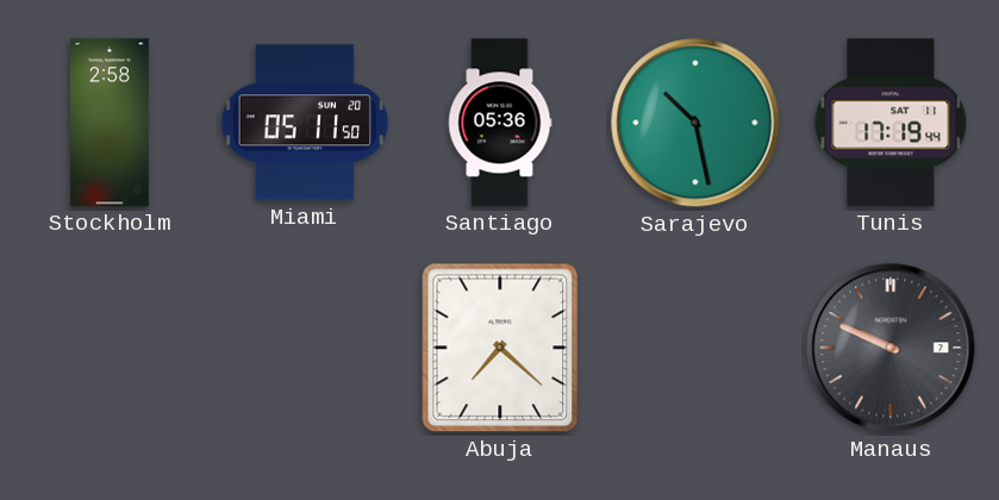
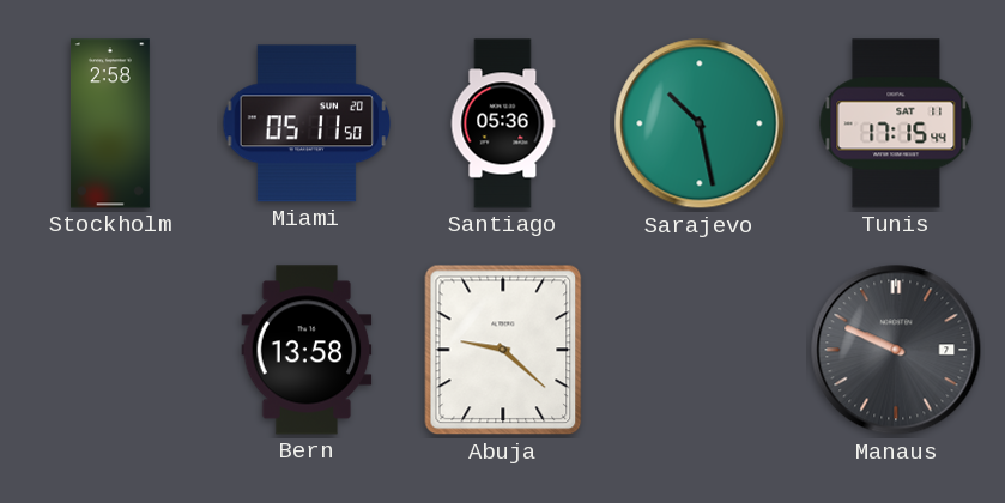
Tunis: 17:19 -> 17:15 (896, 123)
Bern: none -> 13:58 (307, 350)
Abuja: 7:22 -> 9:22 (503, 350)
